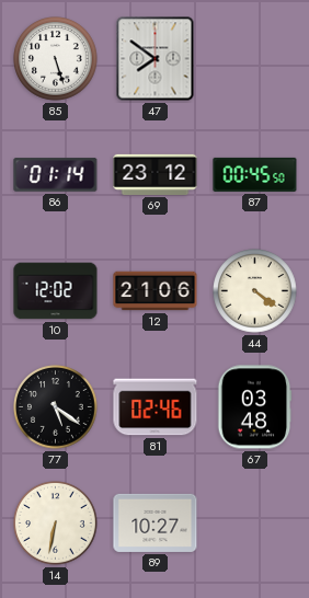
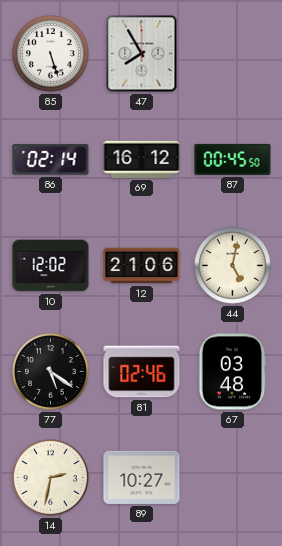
47: 7:51 -> 7:55 (142, 54)
86: 01:14 -> 02:14 (51, 160)
69: 23:12 -> 16:12 (142, 159)
44: 4:21 -> 5:02 (233, 266)
14: 6:32 -> 2:32 (51, 478)
